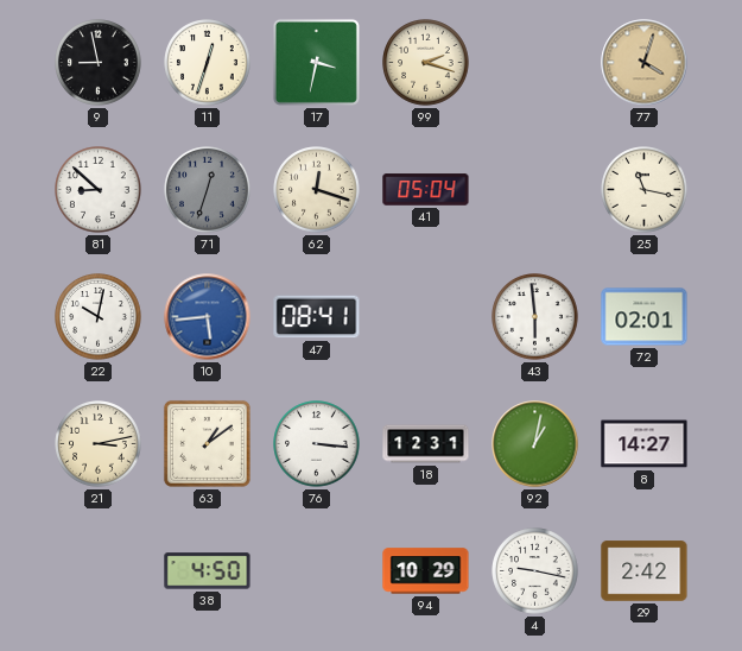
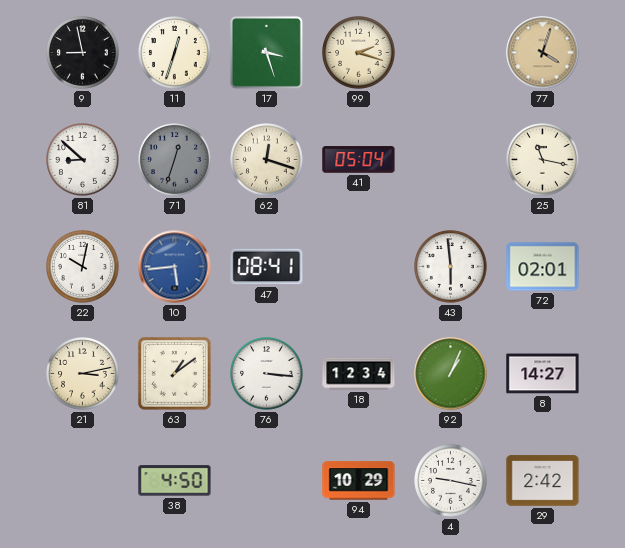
17: 3:32 -> 3:27 (266, 52)
18: 12:31 -> 12:34 (359, 374)
92: 1:02 -> 1:04 (451, 374)
